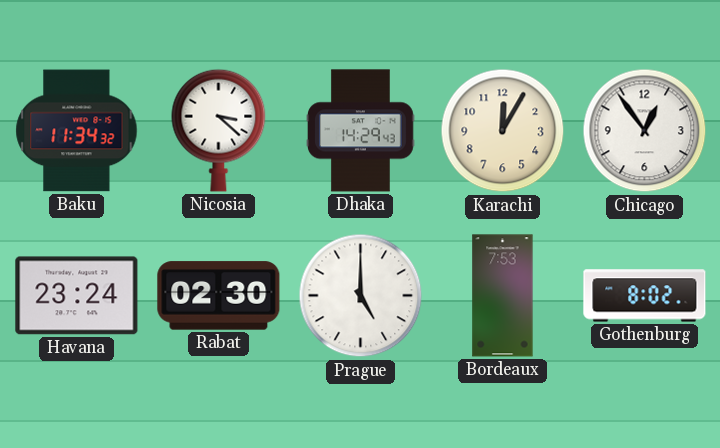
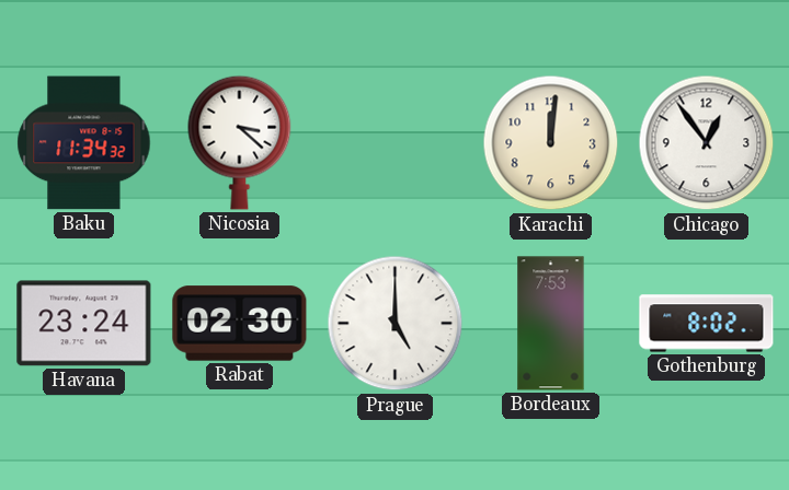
Dhaka: 14:29 -> none (361, 131)
Karachi: 12:05 -> 12:01 (551, 143)
